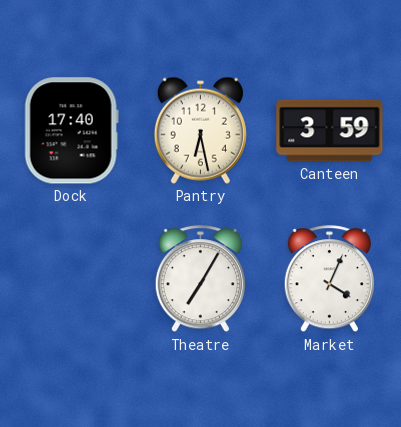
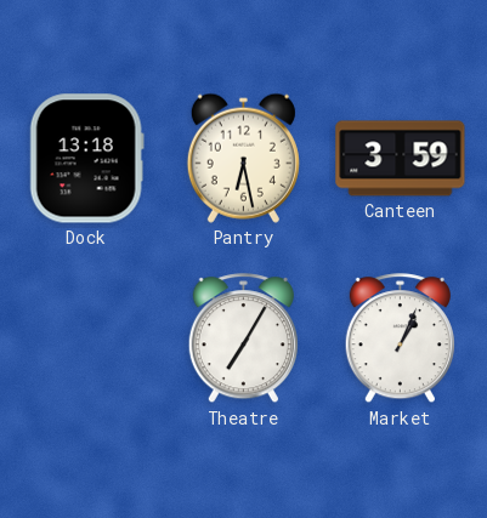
Dock: 17:40 -> 13:18 (86, 159)
Market: 4:04 -> 1:04 (400, 338)
